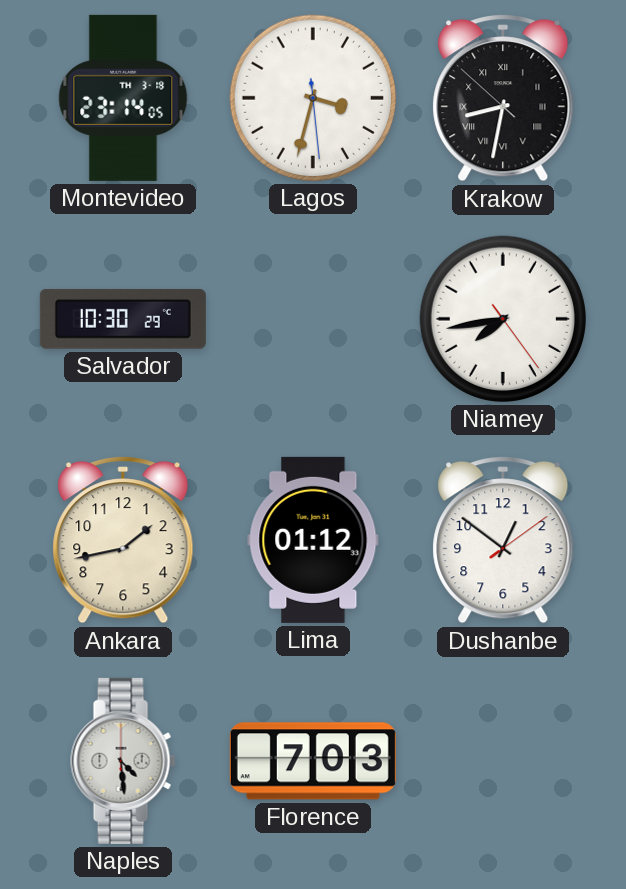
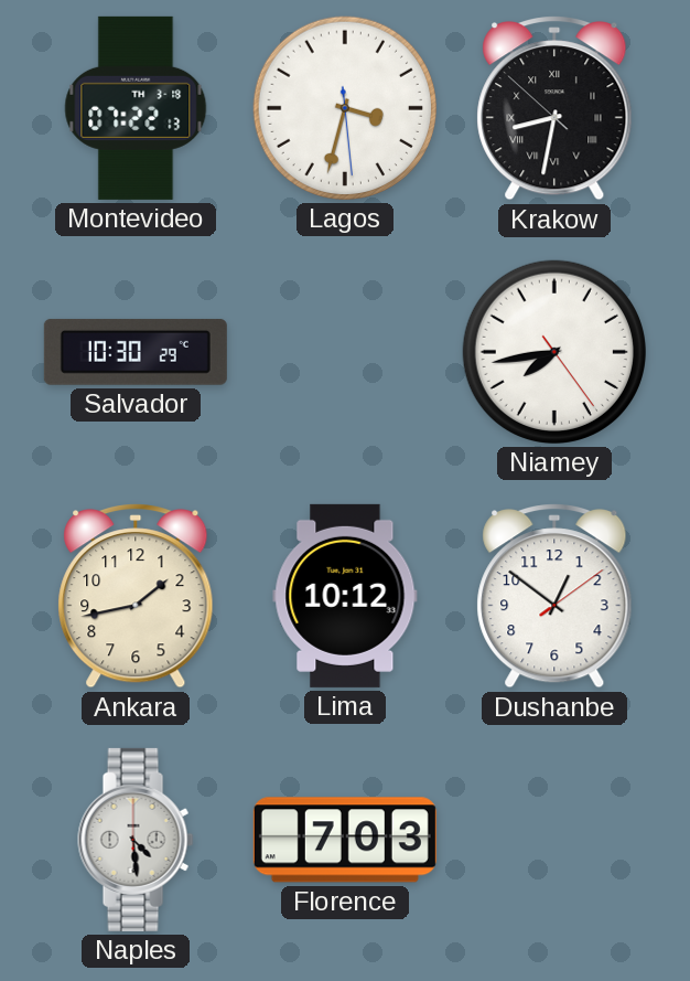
Montevideo: 23:14 -> 07:22 (136, 108)
Lima: 01:12 -> 10:12 (345, 596)
